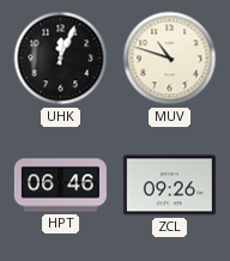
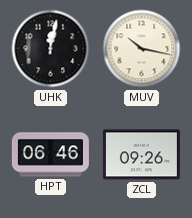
UHK: 12:04 -> 12:02 (51, 49)
MUV: 10:48 -> 10:17 (142, 49)
